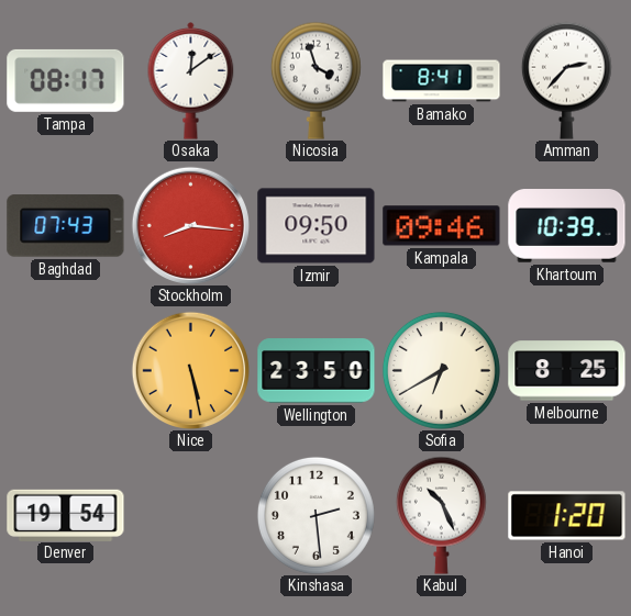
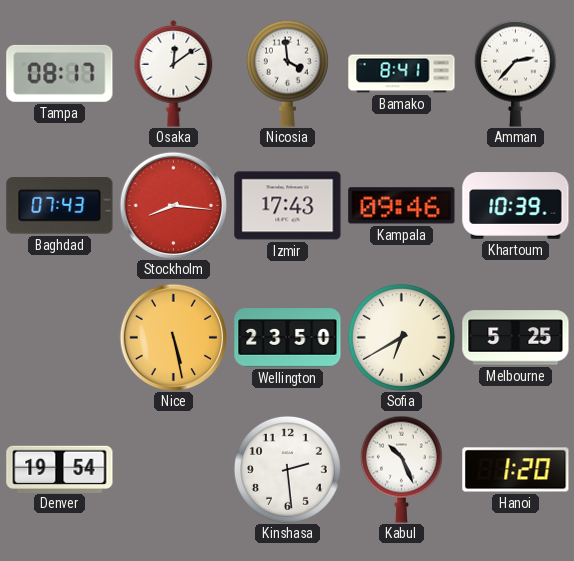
Nicosia: 3:57 -> 3:59 (287, 73)
Izmir: 09:50 -> 17:43 (288, 206)
Melbourne: 8:25 -> 5:25 (516, 338)
